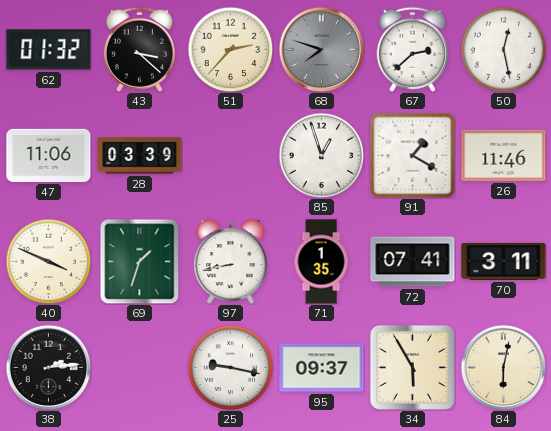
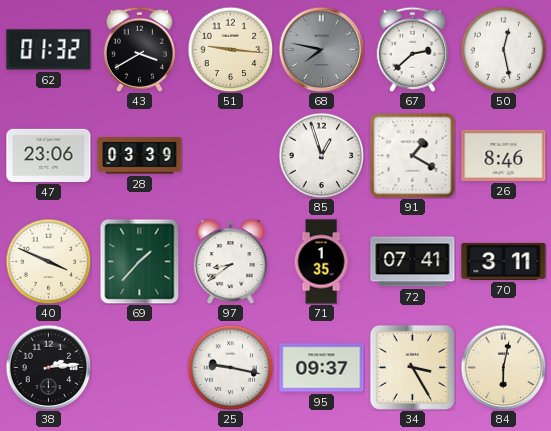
43: 3:22 -> 3:40 (139, 49)
51: 2:37 -> 9:16 (230, 49)
68: 7:48 -> 7:47 (321, 49)
47: 11:06 -> 23:06 (49, 155)
26: 11:46 -> 8:46 (504, 155)
69: 1:33 -> 1:37 (140, 261)
97: 8:43 -> 8:39 (231, 261)
34: 5:55 -> 3:25 (412, 367)
